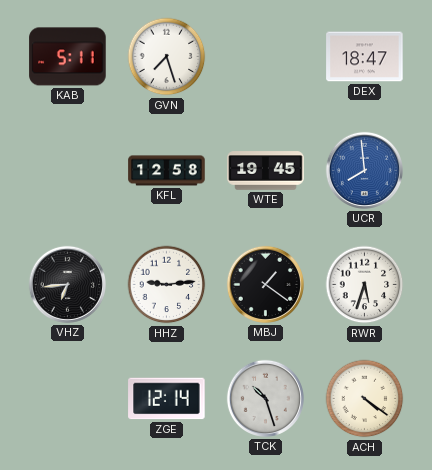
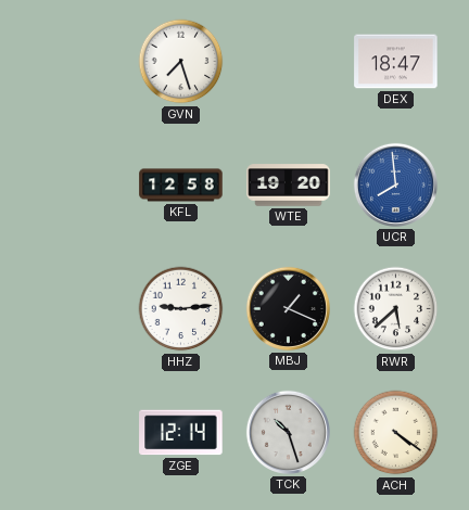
KAB: 5:11 -> none (68, 57)
WTE: 19:45 -> 19:20 (289, 186)
VHZ: 6:44 -> none (67, 284)
MBJ: 1:21 -> 1:19 (288, 308)
RWR: 5:33 -> 5:38 (396, 309)
